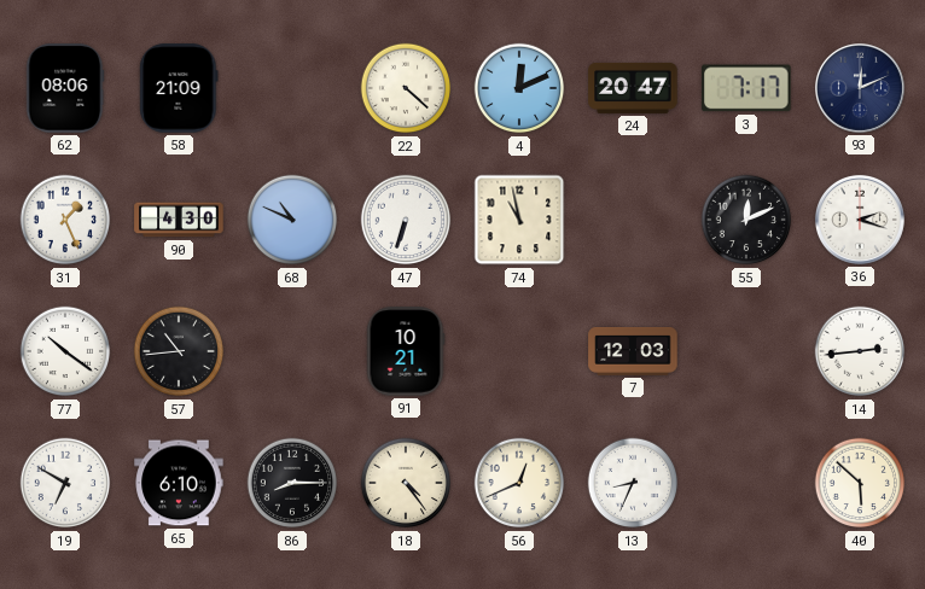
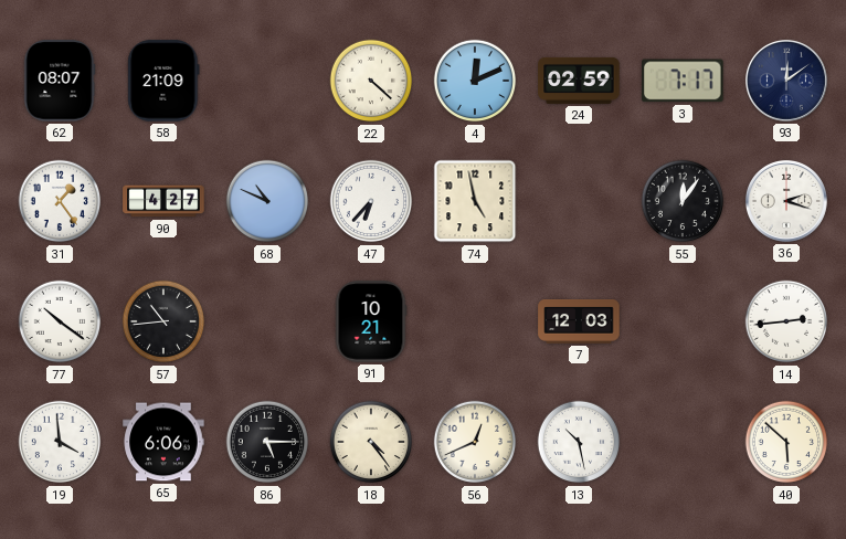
62: 08:06 -> 08:07 (60, 81)
24: 20:47 -> 02:59 (579, 81)
93: 12:11 -> 12:09 (786, 81)
31: 1:26 -> 1:24 (60, 201)
90: 4:30 -> 4:27 (163, 201)
47: 6:33 -> 6:37 (371, 201)
74: 10:58 -> 4:58 (475, 201)
55: 12:11 -> 12:06 (683, 201)
19: 6:50 -> 3:59 (60, 442)
65: 6:10 -> 6:06 (163, 442)
86: 8:15 -> 5:15 (267, 442)
13: 8:34 -> 10:28 (579, 442)
